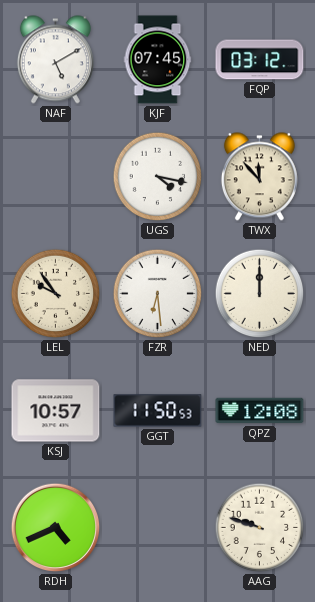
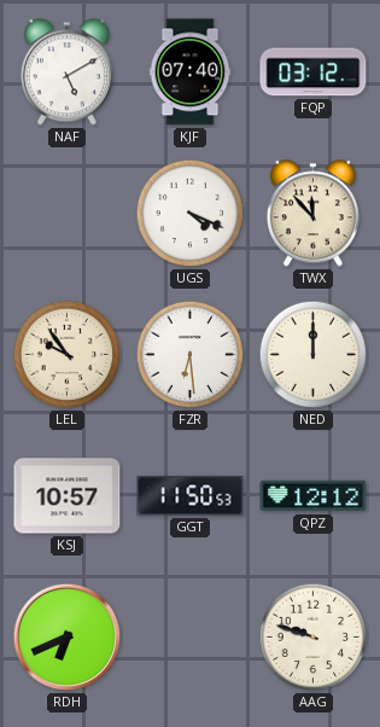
KJF: 07:45 -> 07:40 (191, 72)
UGS: 4:17 -> 4:19 (191, 214)
QPZ: 12:08 -> 12:12 (314, 496)
RDH: 4:41 -> 6:41 (68, 638)
